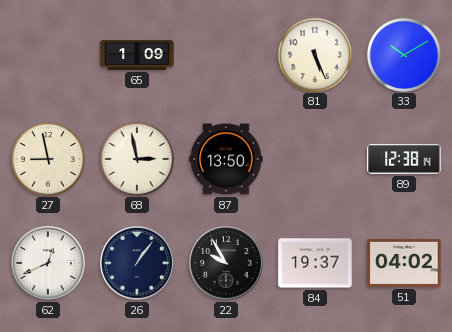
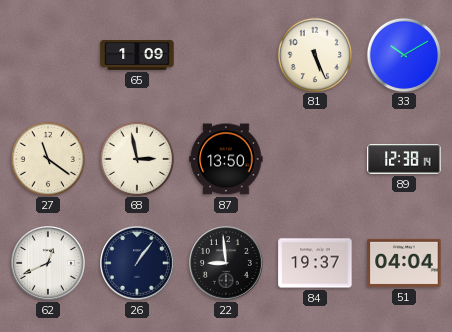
27: 8:58 -> 11:21 (47, 158)
22: 9:55 -> 8:59 (227, 264)
51: 04:02 -> 04:04 (404, 263)
